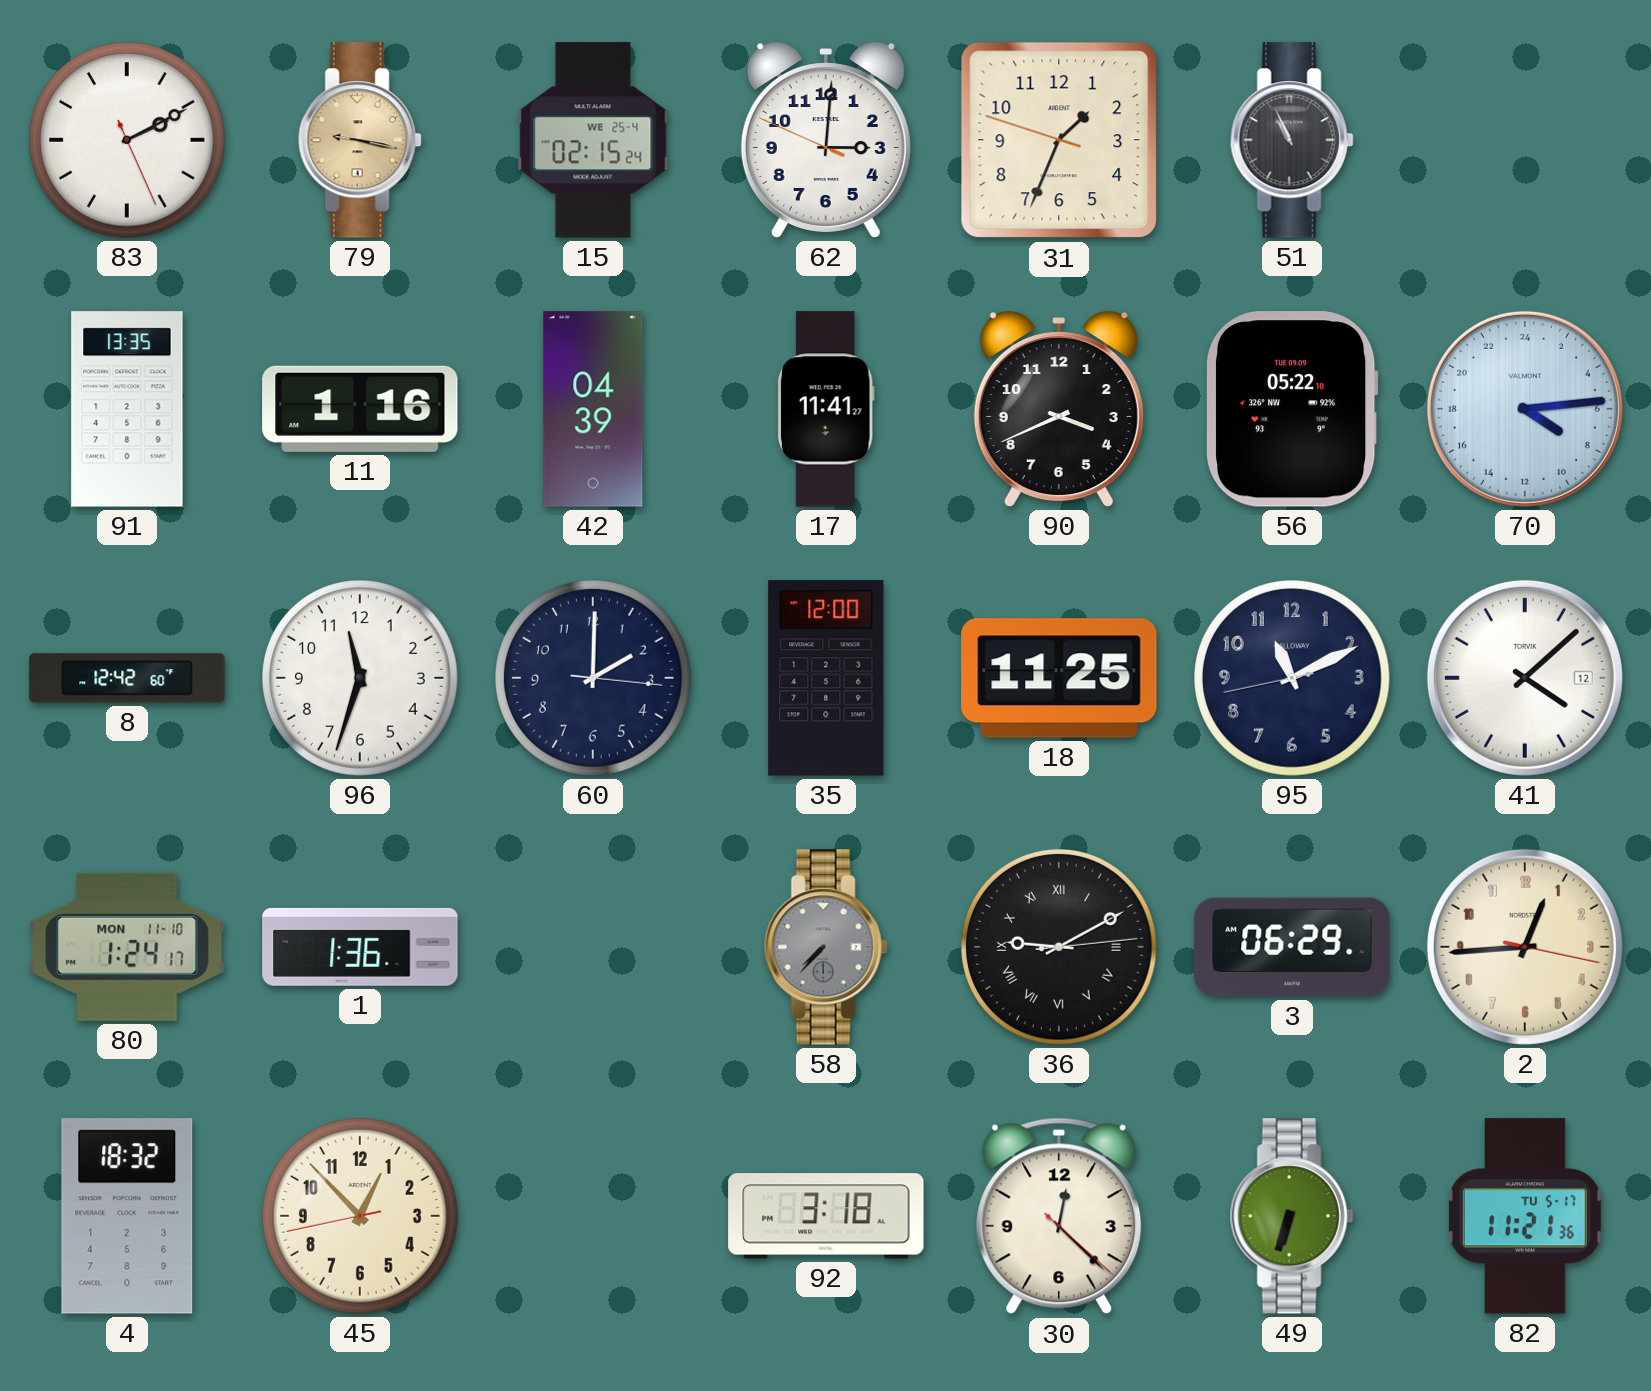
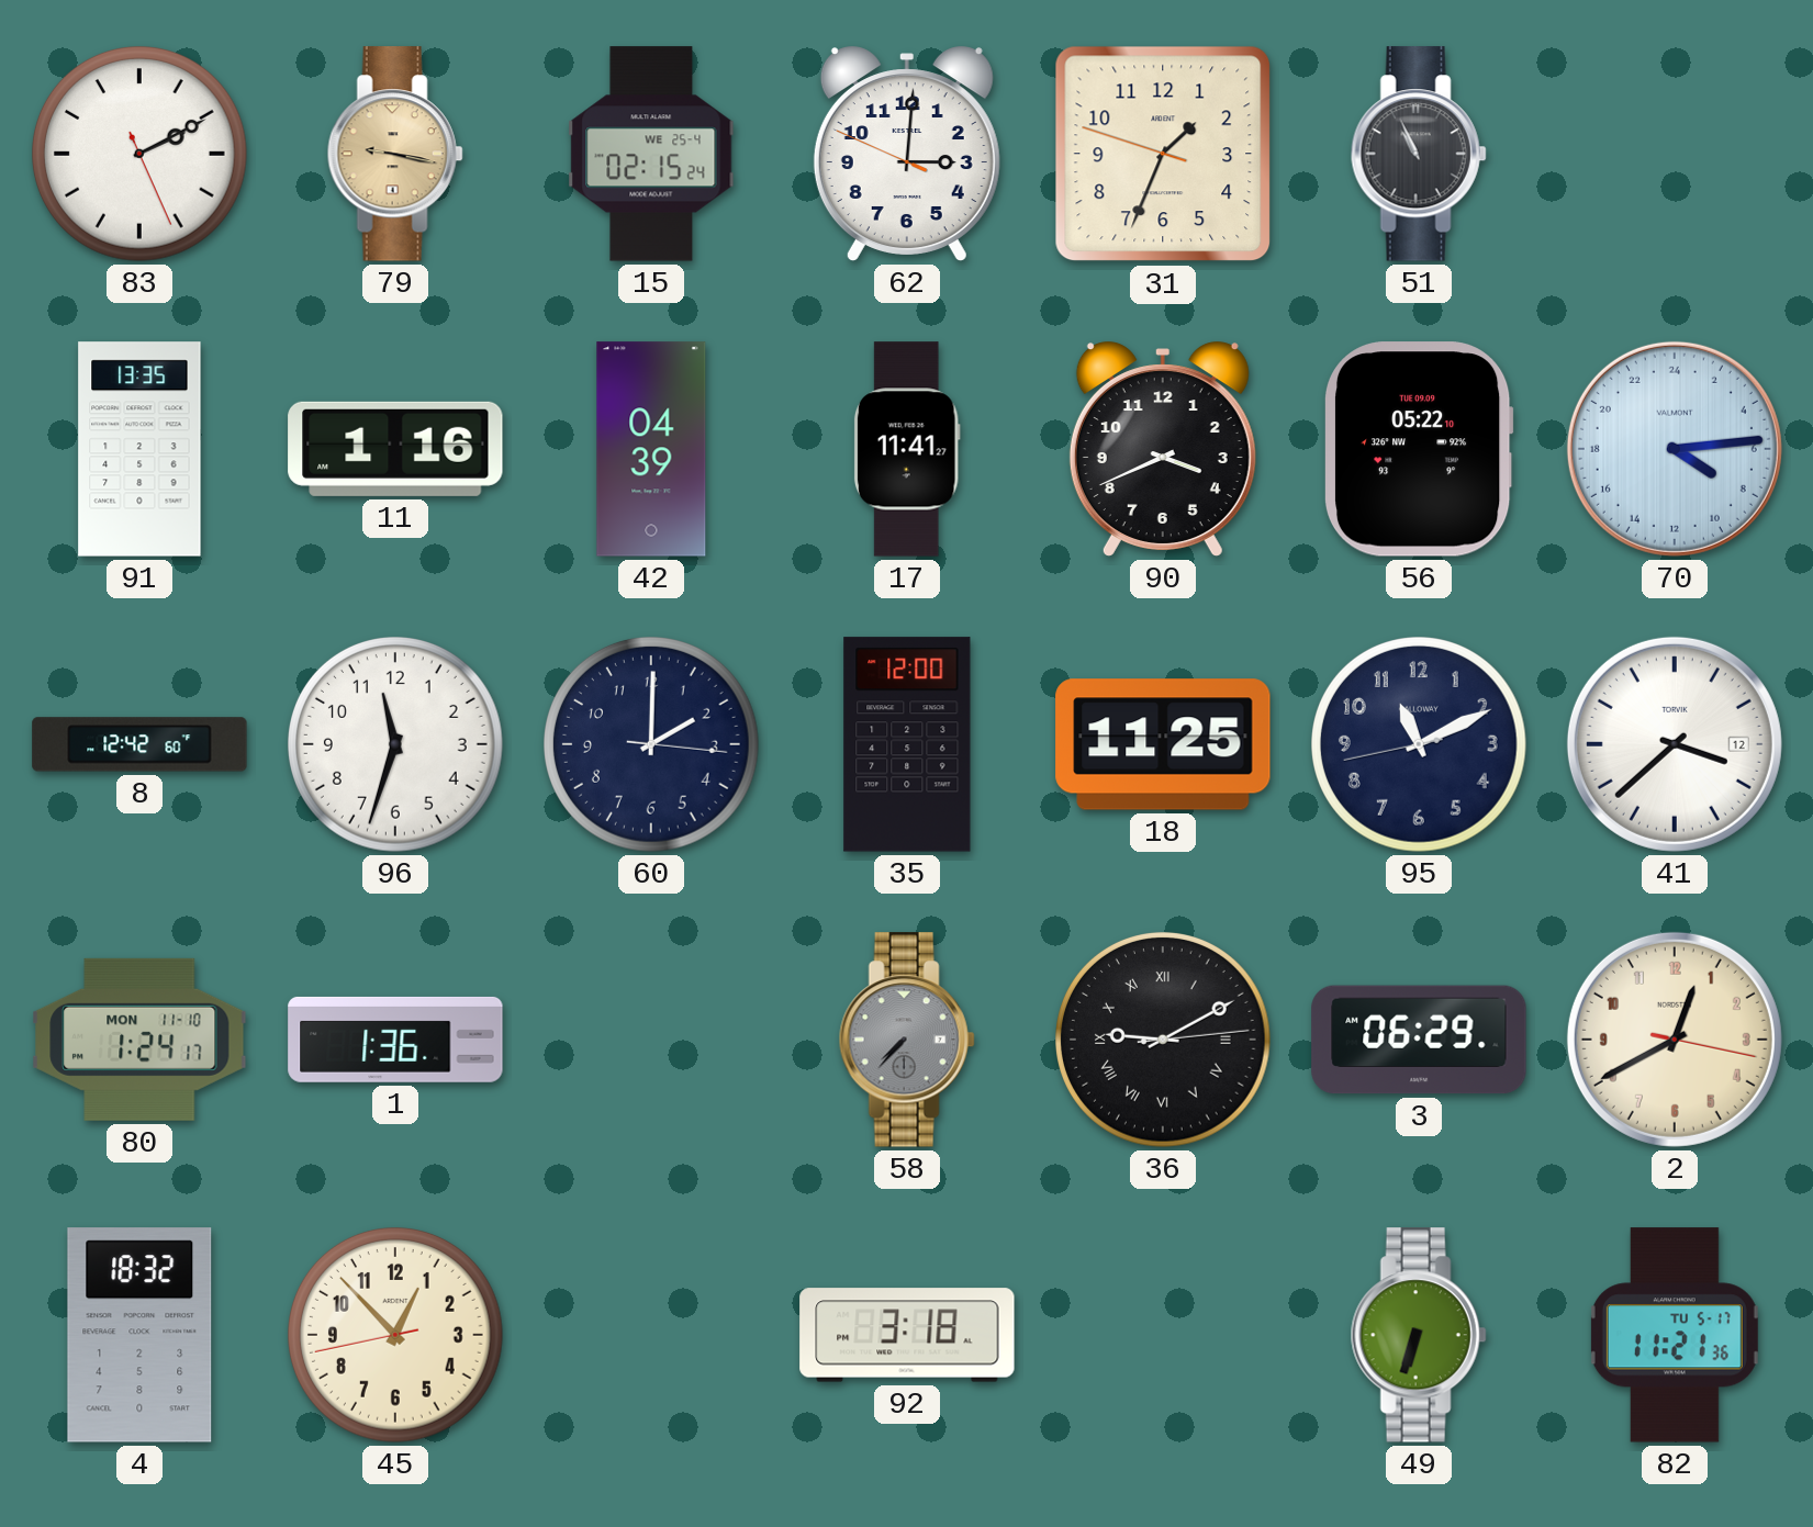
41: 4:08 -> 3:38 (1675, 744)
2: 12:44 -> 12:40 (1675, 1040)
30: 12:22 -> none (1059, 1216)
